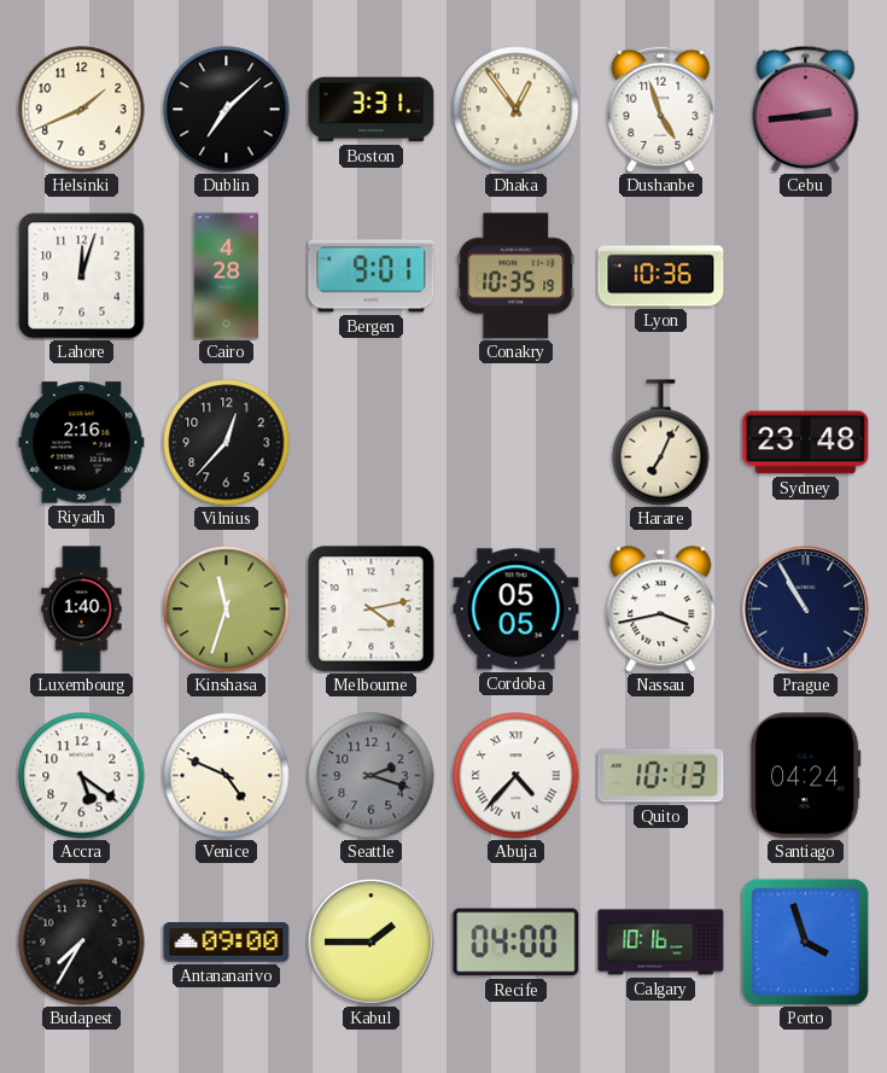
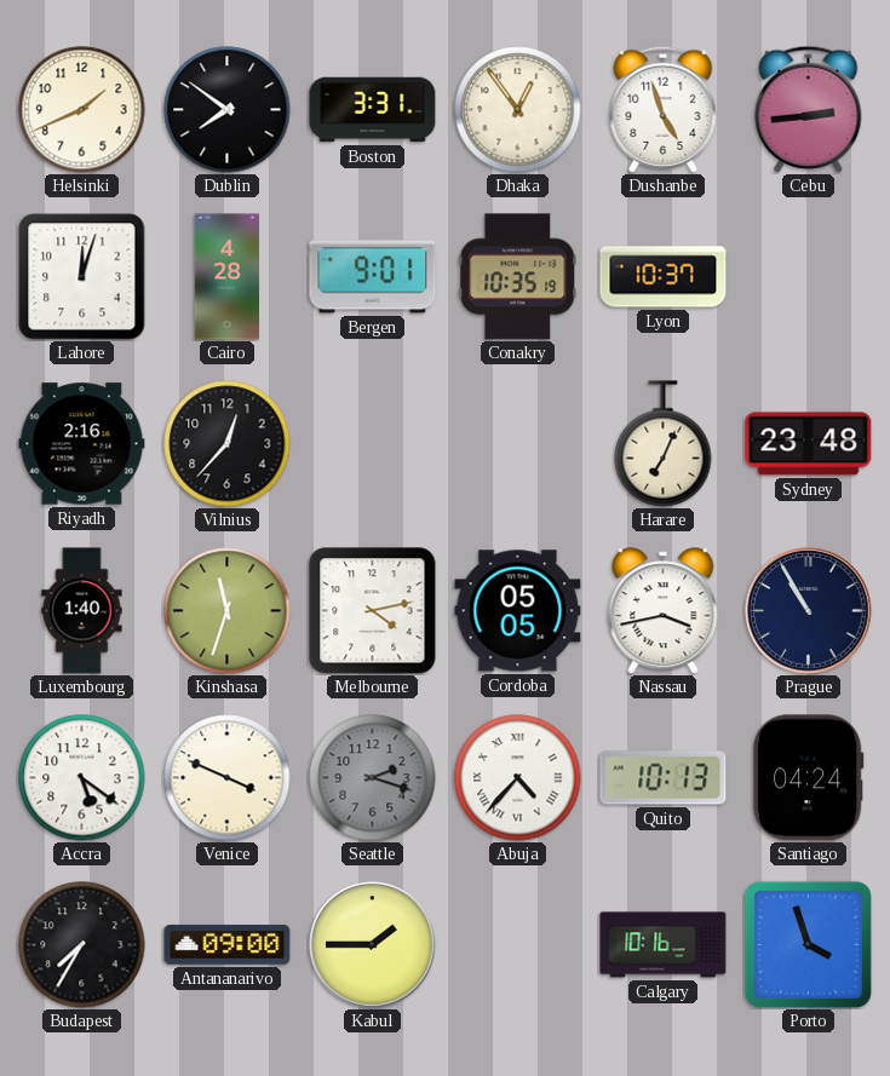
Dublin: 7:08 -> 7:51 (228, 110)
Lyon: 10:36 -> 10:37 (664, 277)
Venice: 4:49 -> 3:49 (228, 778)
Recife: 04:00 -> none (517, 943)
